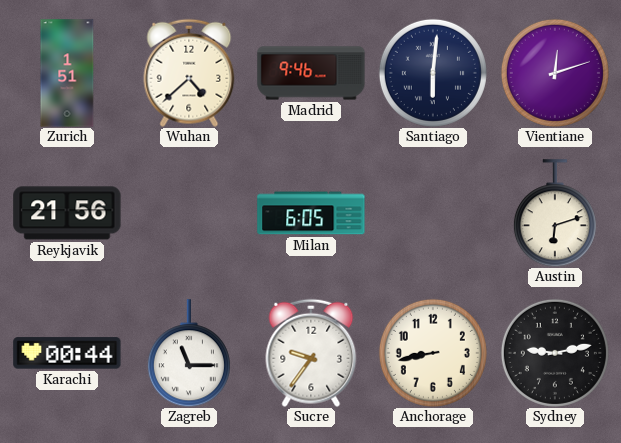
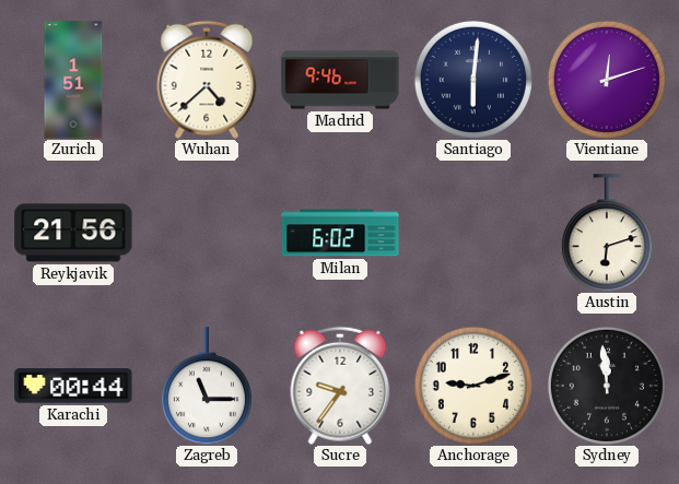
Milan: 6:05 -> 6:02 (340, 233)
Anchorage: 8:43 -> 9:12 (473, 386)
Sydney: 9:13 -> 11:59 (607, 386)
